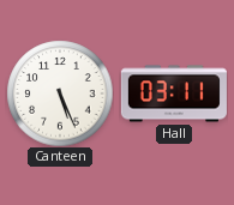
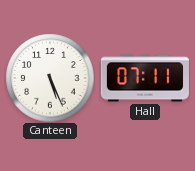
Hall: 03:11 -> 07:11 (145, 78)
